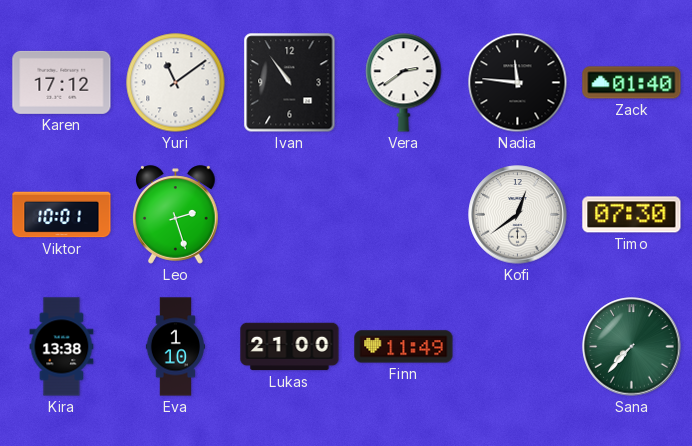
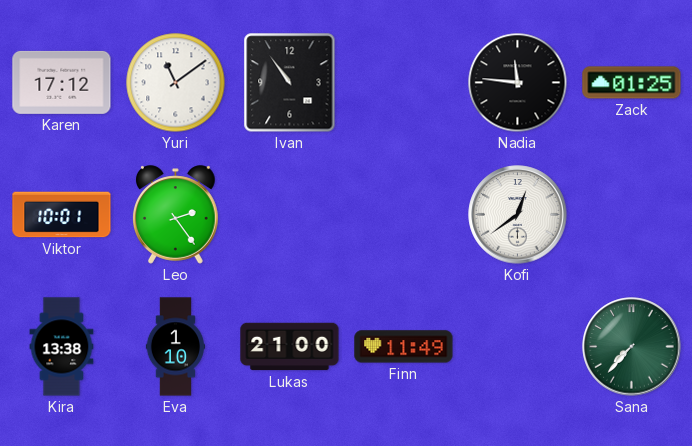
Vera: 2:39 -> none (404, 83)
Zack: 01:40 -> 01:25 (632, 83)
Leo: 2:27 -> 2:24 (176, 215)
Timo: 07:30 -> none (632, 215)
